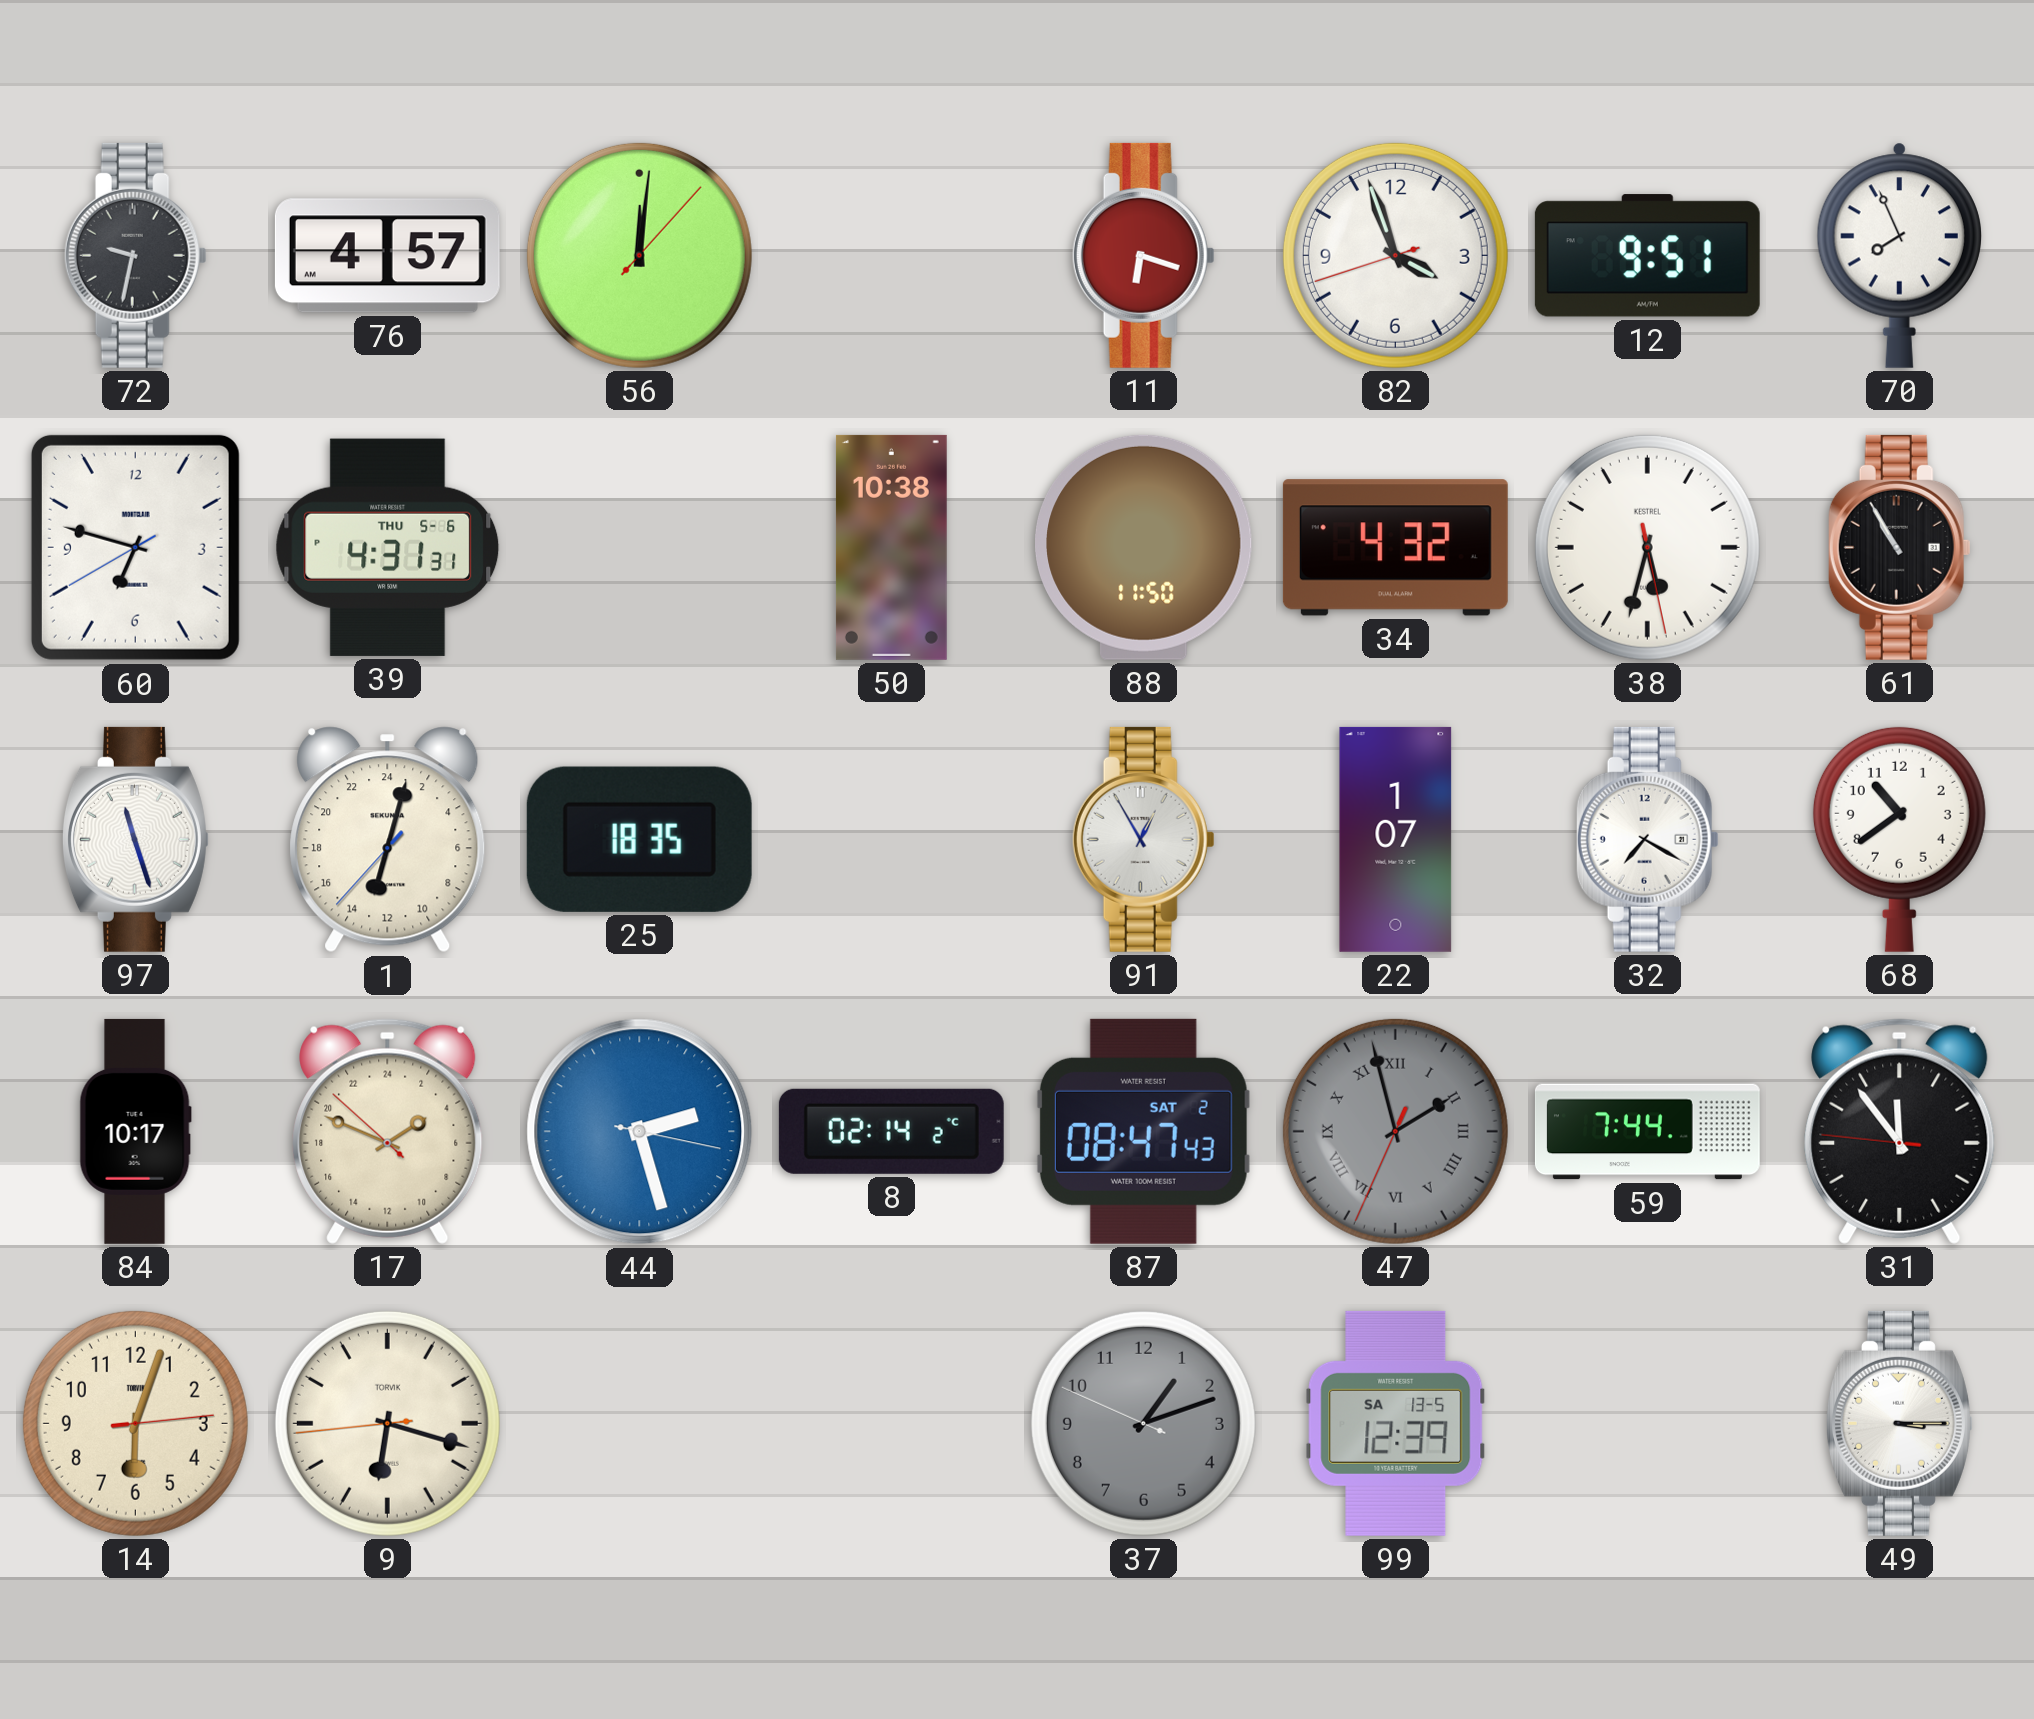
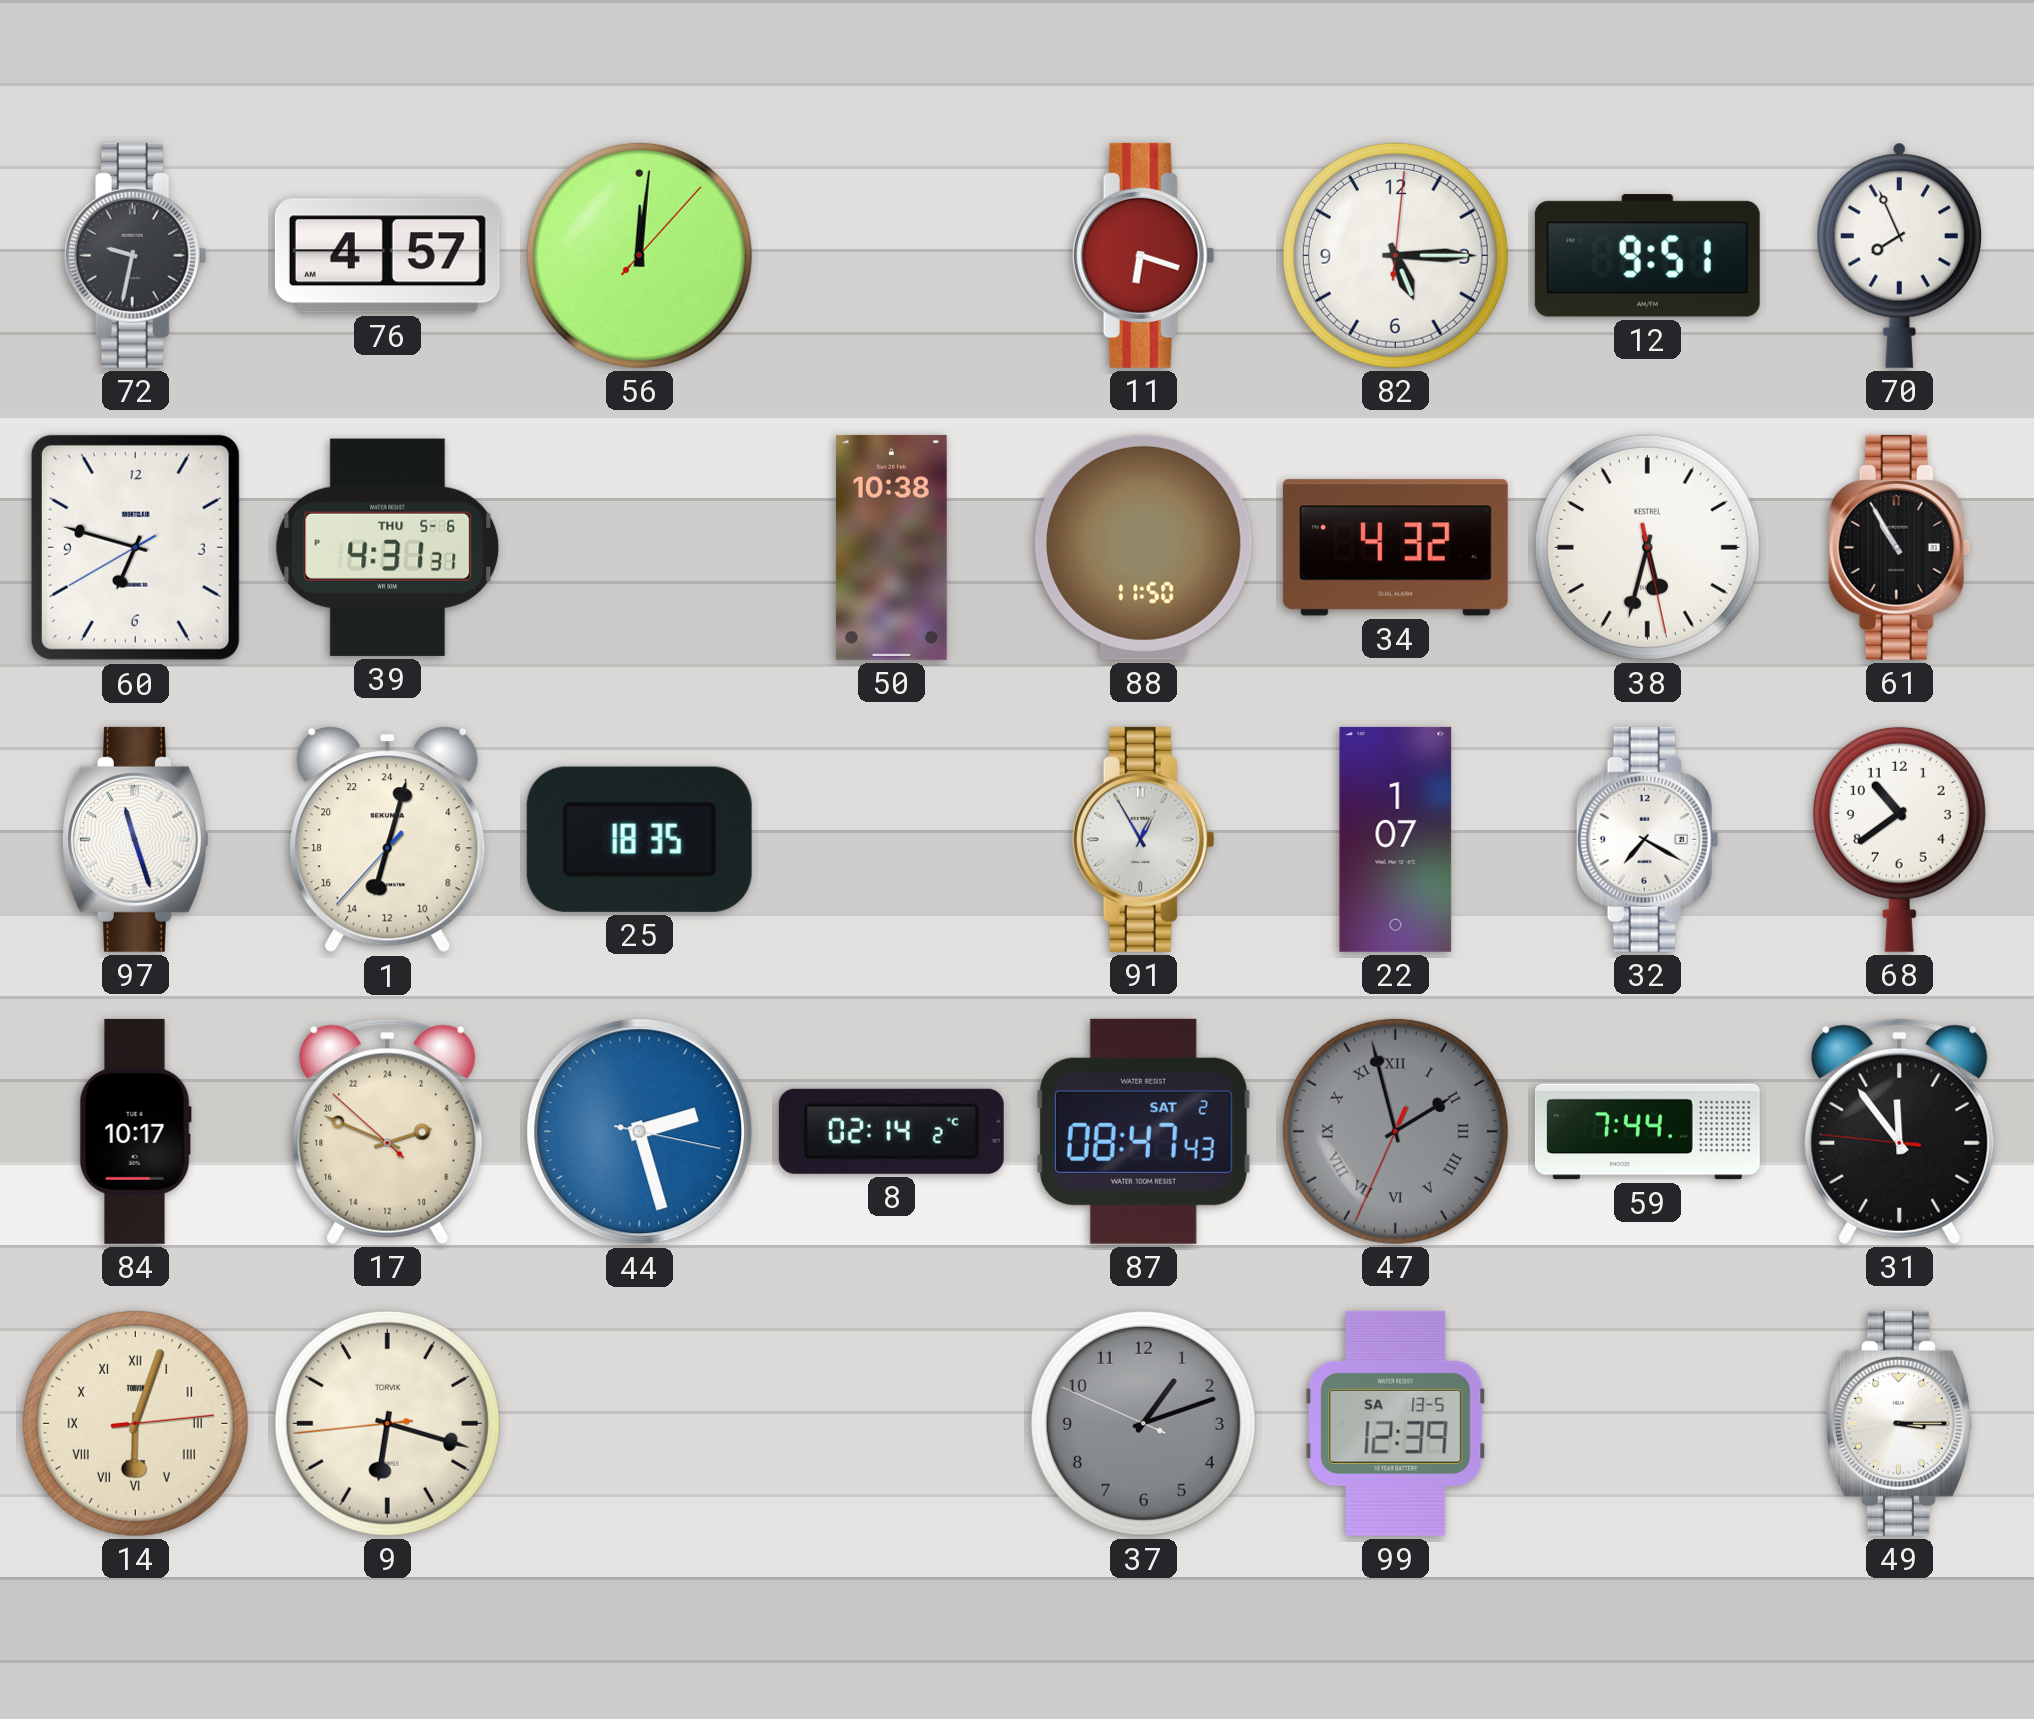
82: 3:56 -> 5:15 (1395, 255)
17: 3:48 -> 4:48 (388, 1131)
14 numerals: Arabic -> Roman (135, 1423)
